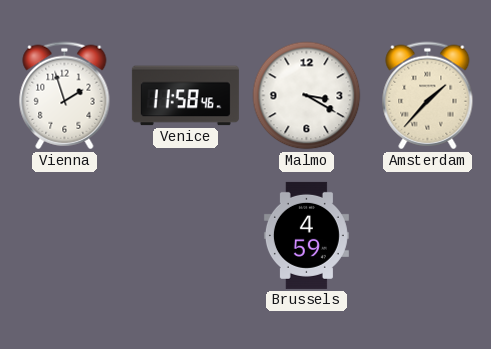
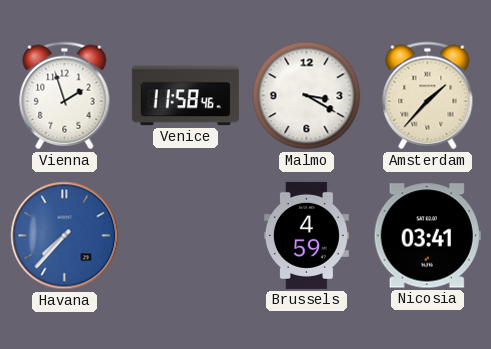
Havana: none -> 7:37 (65, 236)
Nicosia: none -> 03:41 (427, 236)
